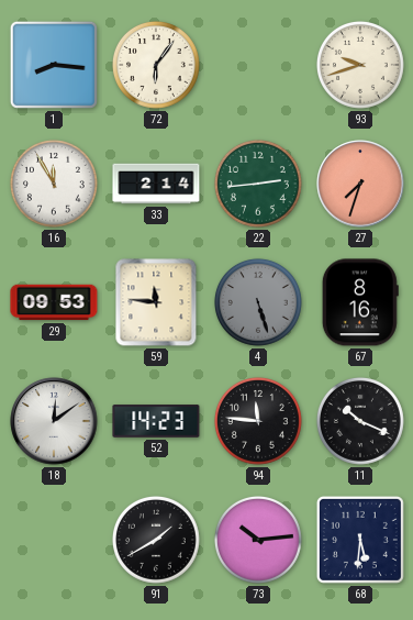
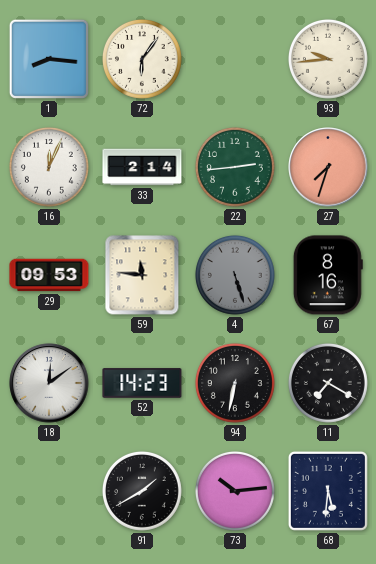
93: 9:42 -> 9:44 (328, 59)
16: 11:55 -> 12:04 (49, 167)
94: 11:46 -> 6:32 (235, 383)
11: 10:19 -> 7:20 (328, 383)
